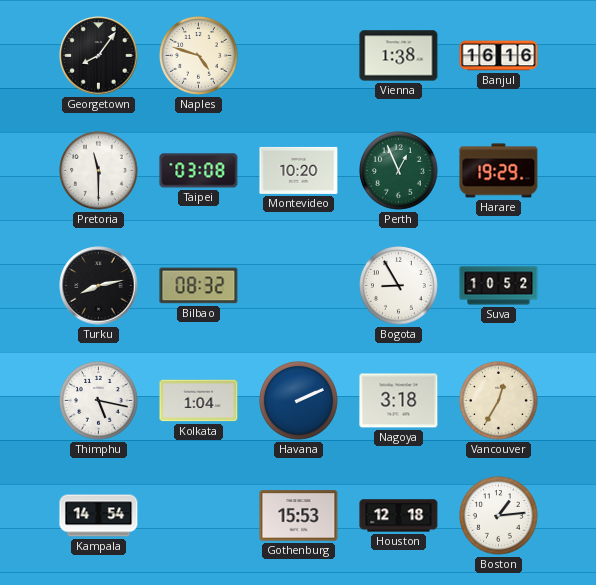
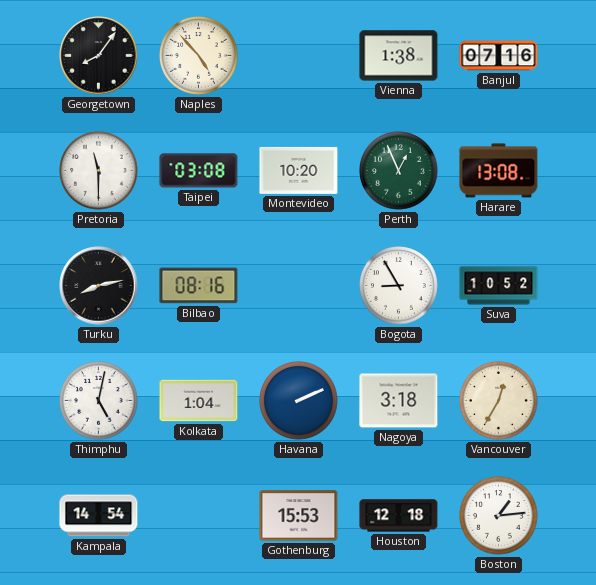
Naples: 4:48 -> 4:53 (199, 56)
Banjul: 16:16 -> 07:16 (499, 56)
Harare: 19:29 -> 13:08 (499, 171)
Bilbao: 08:32 -> 08:16 (199, 286)
Thimphu: 5:17 -> 5:02 (99, 401)
